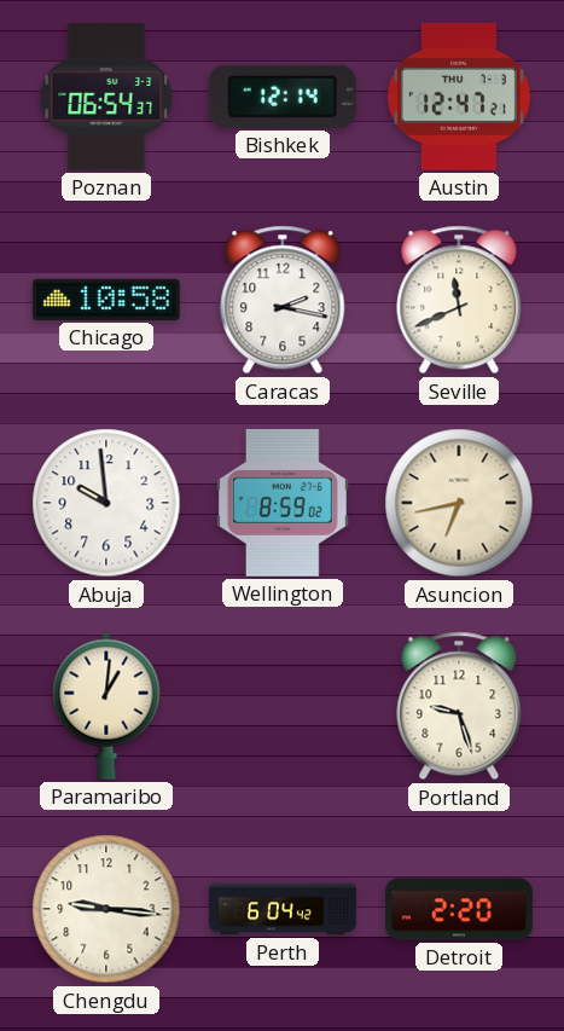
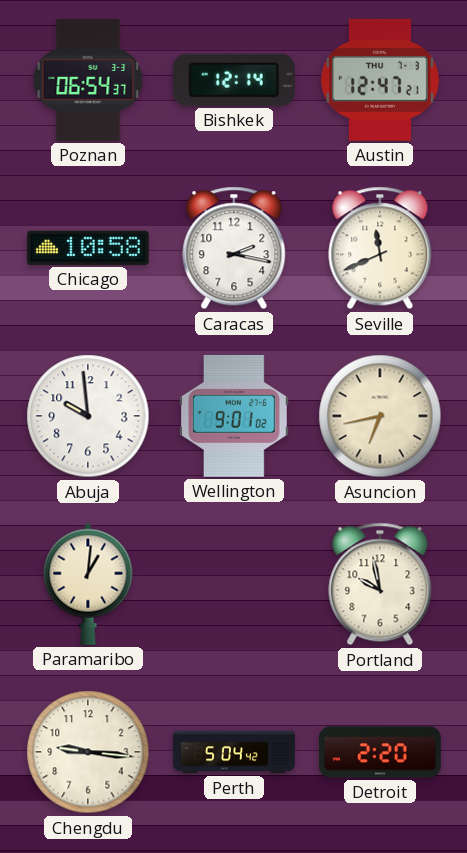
Wellington: 8:59 -> 9:01 (235, 416)
Portland: 9:27 -> 9:58 (380, 584)
Perth: 6:04 -> 5:04 (235, 752)
